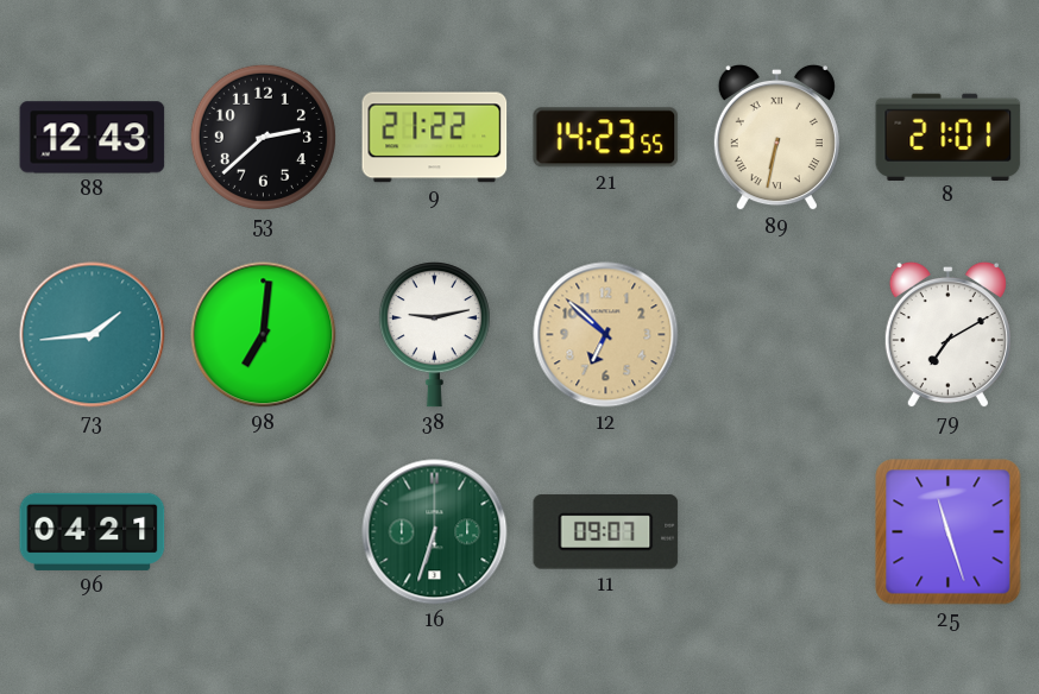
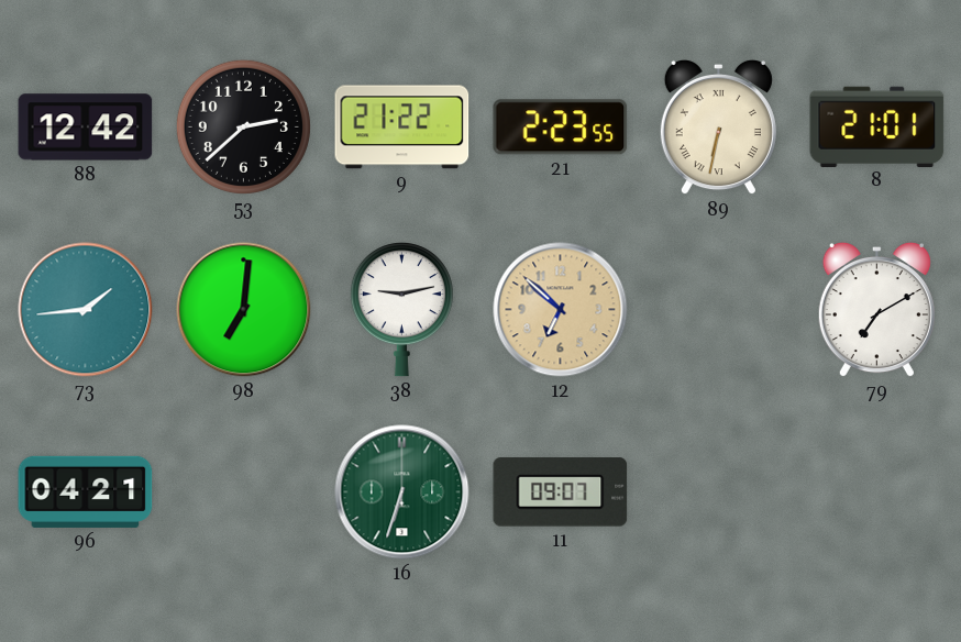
88: 12:43 -> 12:42 (86, 128)
21: 14:23 -> 2:23 (561, 128)
25: 11:27 -> none (949, 532)
